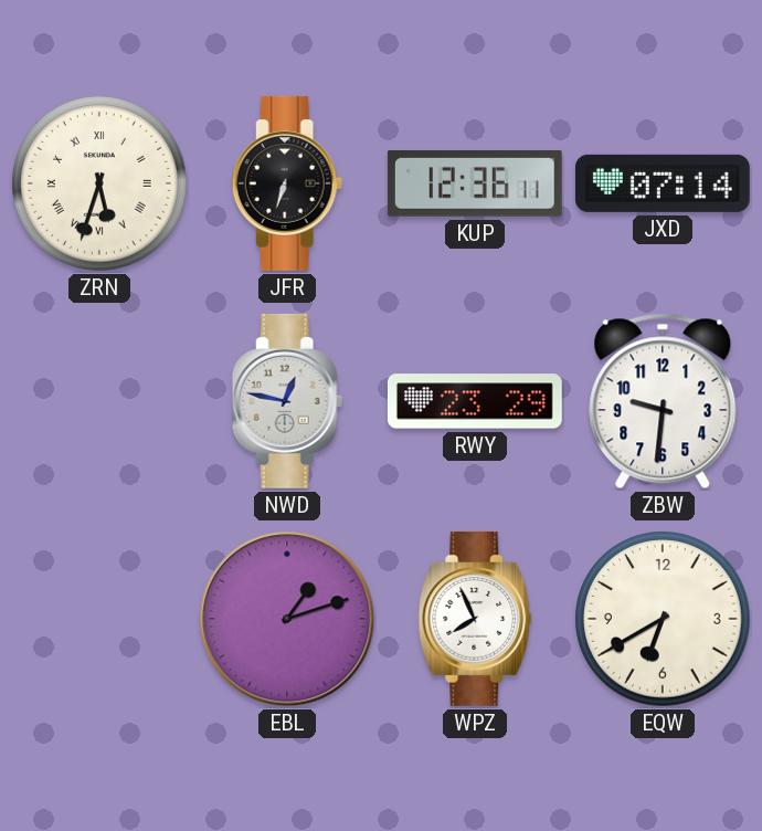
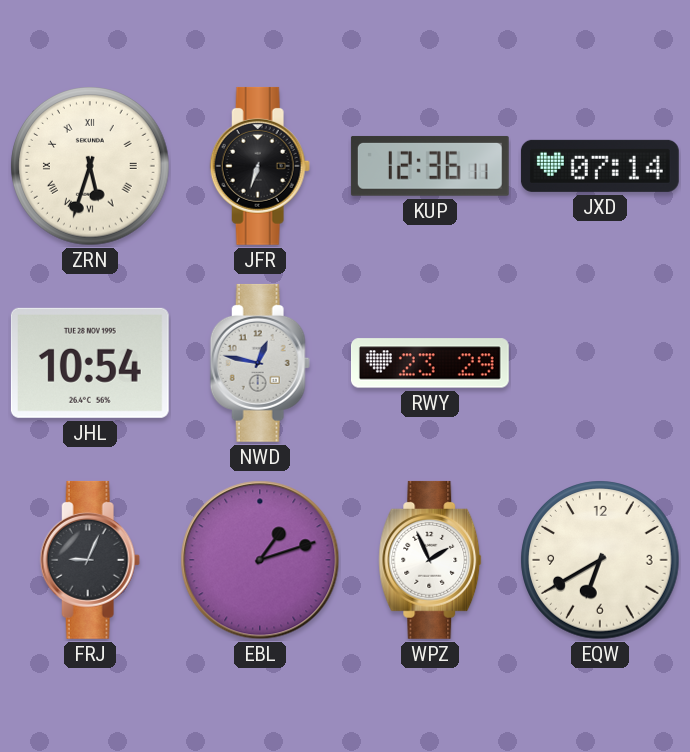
JHL: none -> 10:54 (90, 363)
ZBW: 9:31 -> none (663, 401)
FRJ: none -> 9:04 (90, 560)
WPZ: 7:56 -> 1:56 (430, 560)
